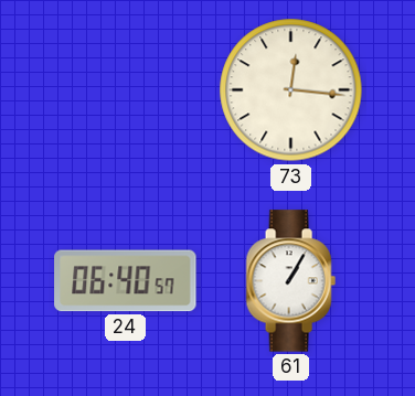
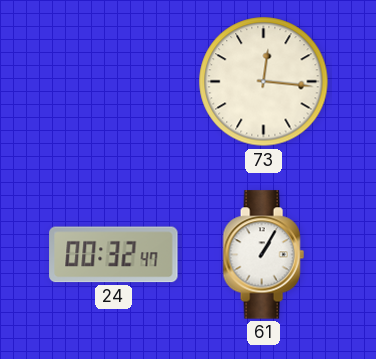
24: 06:40 -> 00:32 (114, 255)
